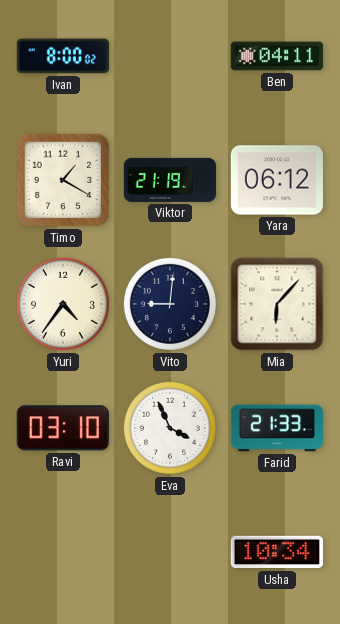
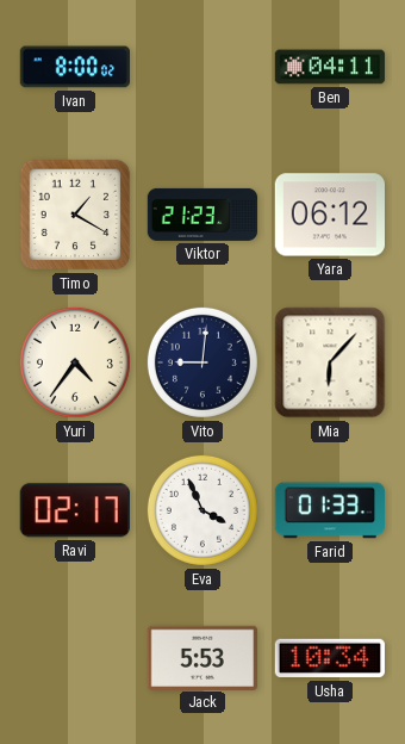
Viktor: 21:19 -> 21:23 (202, 215)
Ravi: 03:10 -> 02:17 (75, 510)
Farid: 21:33 -> 01:33 (329, 510)
Jack: none -> 5:53 (201, 657)
